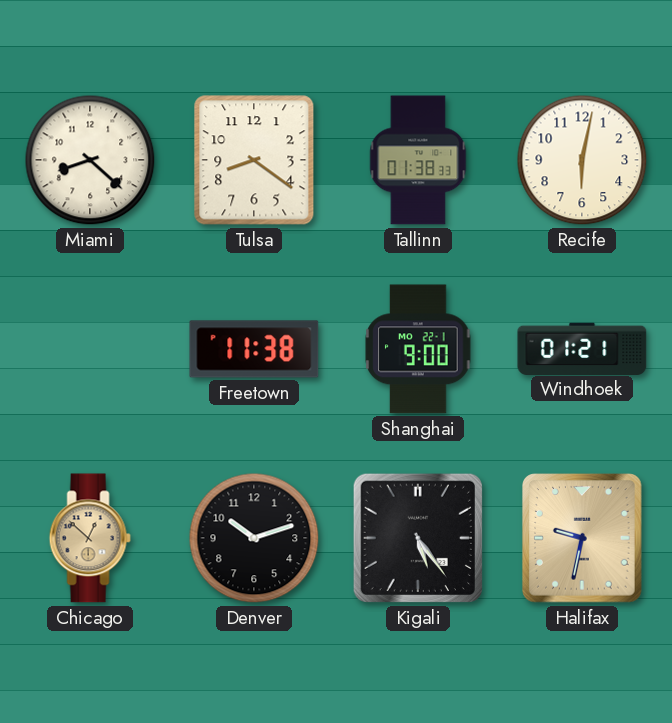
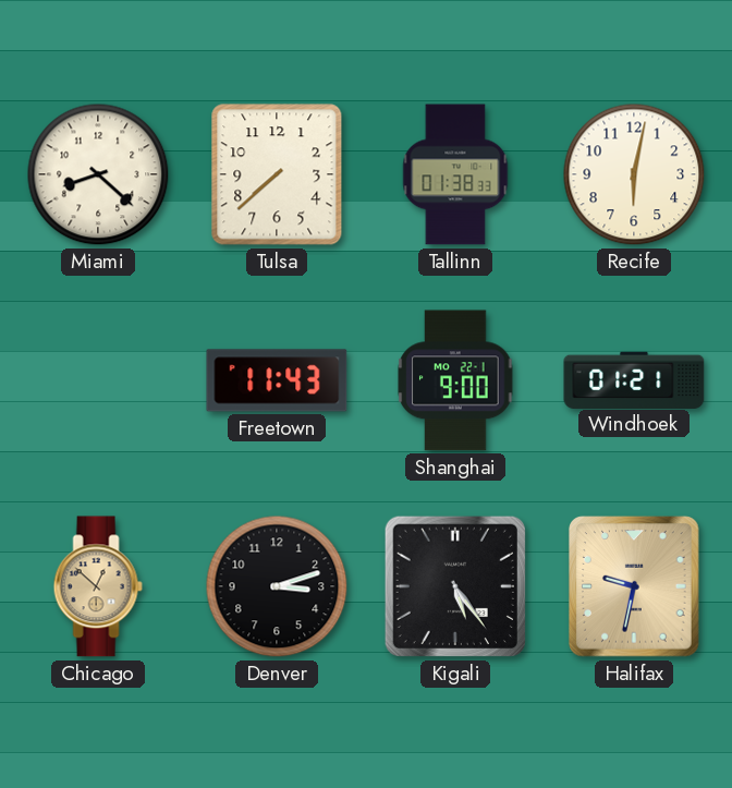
Tulsa: 8:21 -> 7:38 (277, 174)
Freetown: 11:38 -> 11:43 (277, 380)
Denver: 10:12 -> 3:12 (277, 586)
